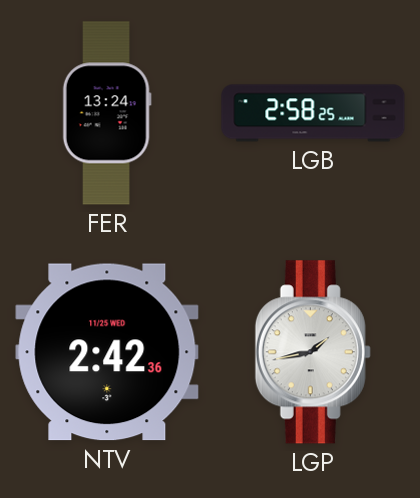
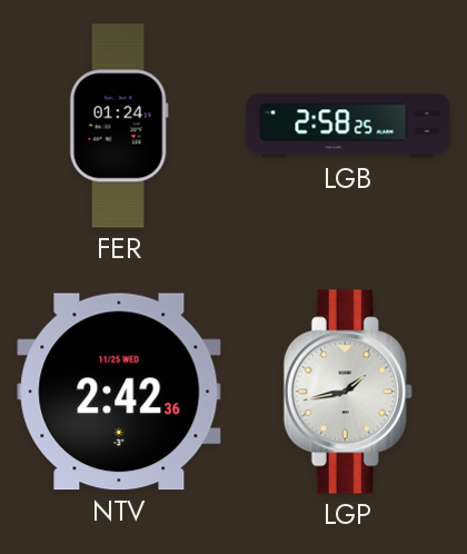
FER: 13:24 -> 01:24 (119, 126)
